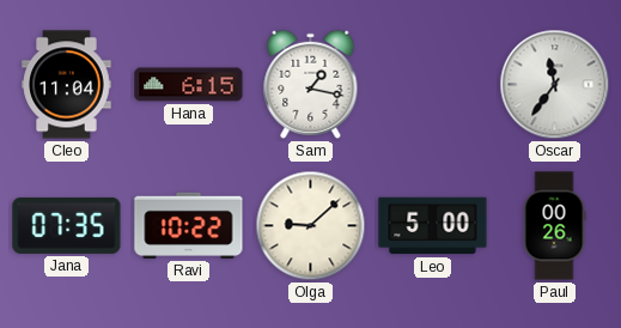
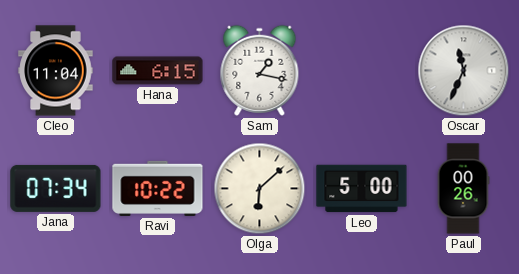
Oscar: 11:36 -> 11:34 (464, 71)
Jana: 07:35 -> 07:34 (56, 188)
Olga: 9:08 -> 6:08 (260, 189)
